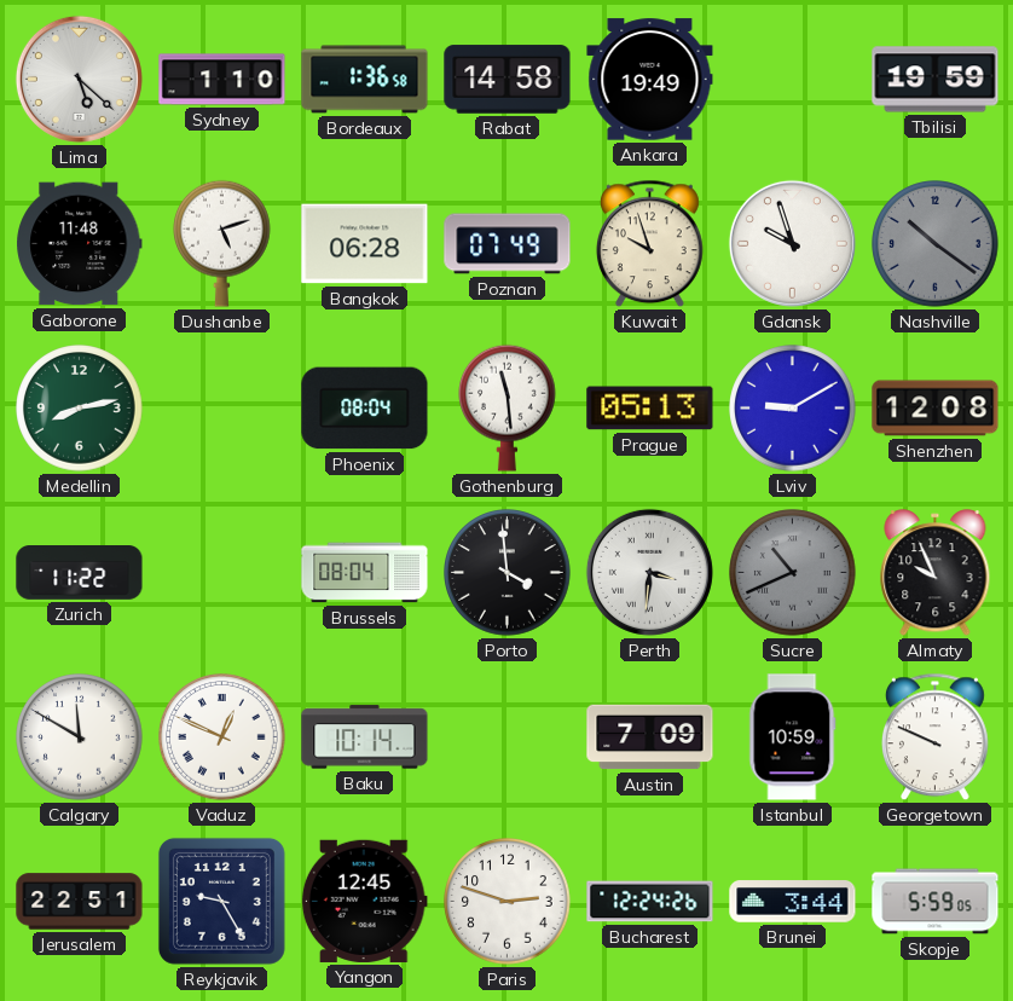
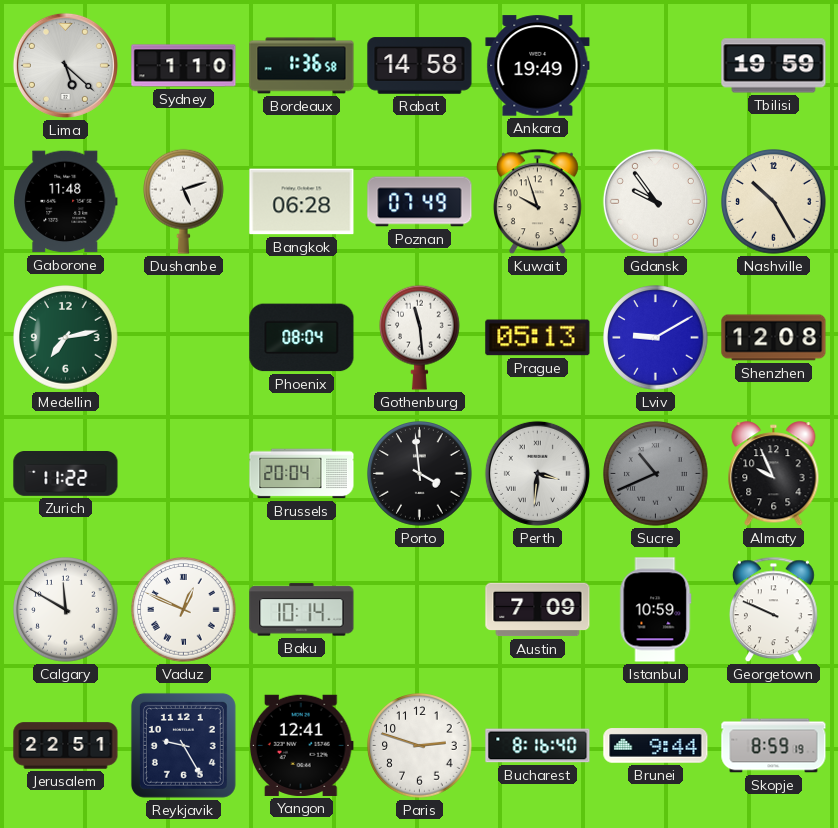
Gdansk: 9:57 -> 9:54 (655, 201)
Nashville: 10:21 -> 10:25 (774, 202)
Nashville dial: grey -> cream (774, 202)
Medellin: 8:13 -> 7:13 (66, 338)
Brussels: 08:04 -> 20:04 (302, 474)
Yangon: 12:45 -> 12:41 (301, 745)
Bucharest: 12:24 -> 8:16 (538, 746)
Brunei: 3:44 -> 9:44 (656, 746)
Skopje: 5:59 -> 8:59 (774, 746)
